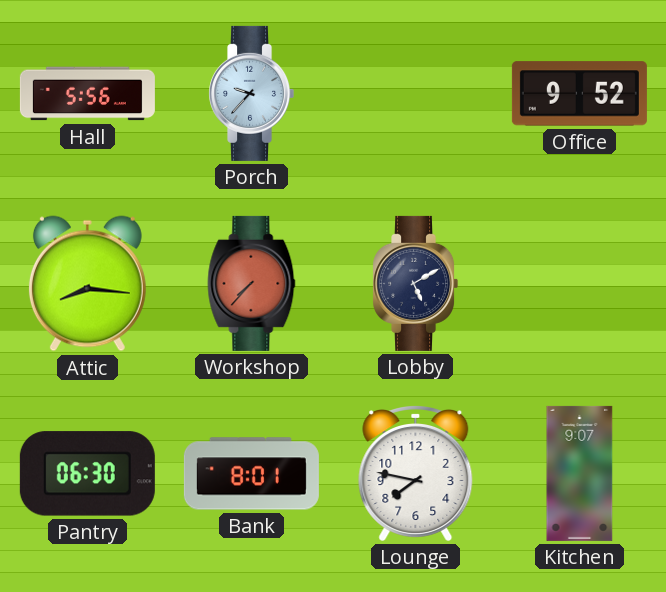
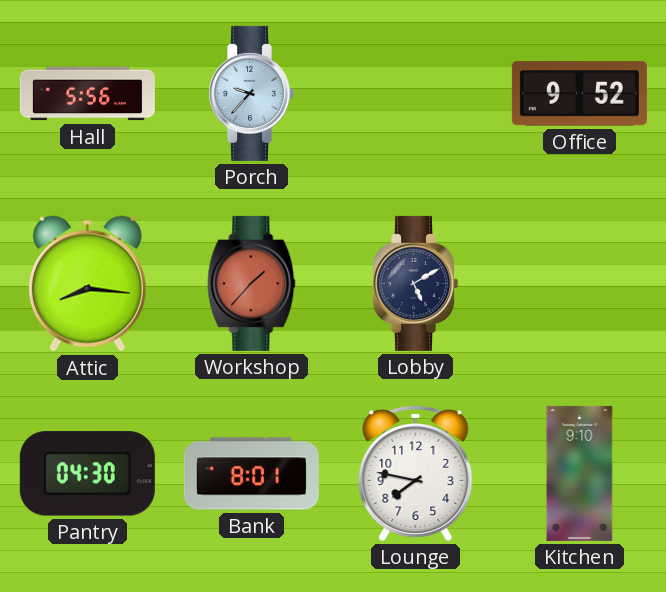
Workshop: 7:37 -> 1:37 (252, 283)
Pantry: 06:30 -> 04:30 (87, 474)
Kitchen: 9:07 -> 9:10 (580, 473)
